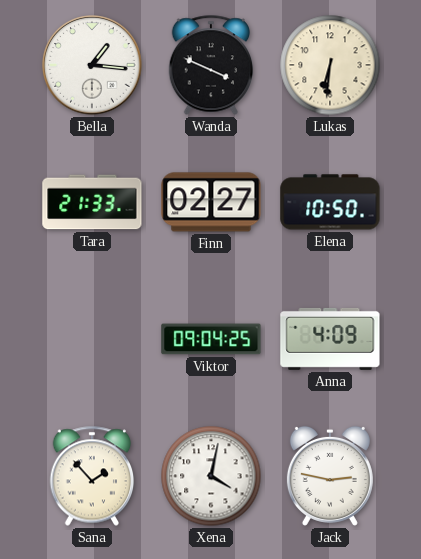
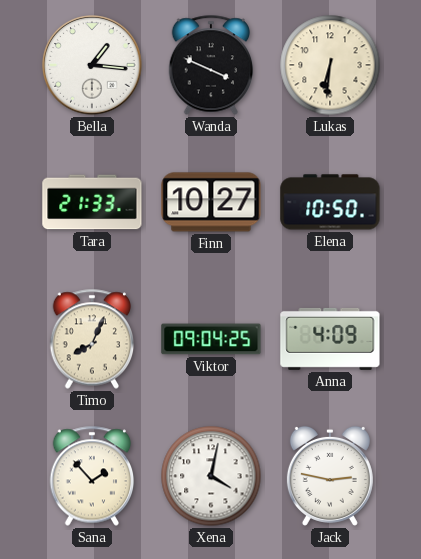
Finn: 02:27 -> 10:27 (211, 202)
Timo: none -> 8:04 (92, 339)
